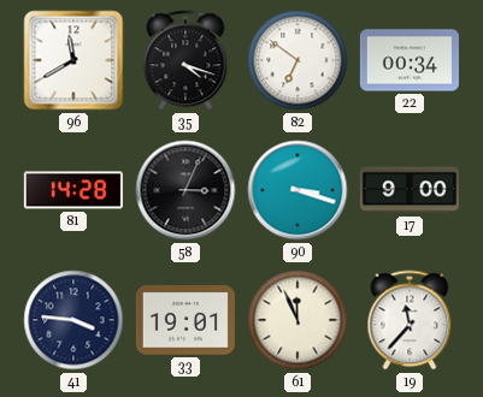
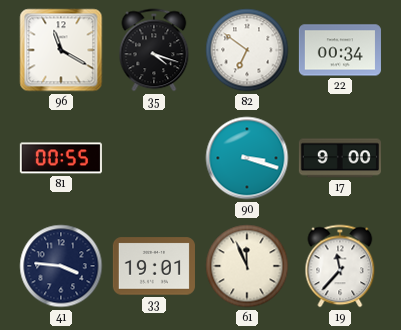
96: 11:40 -> 11:20 (61, 50)
81: 14:28 -> 00:55 (61, 158)
58: 3:04 -> none (185, 190)
